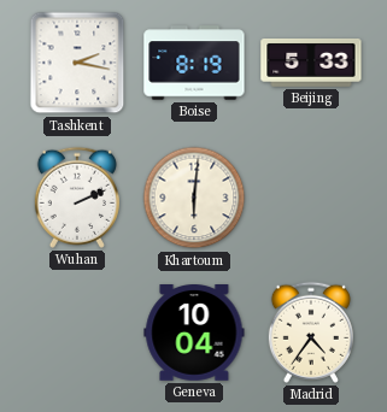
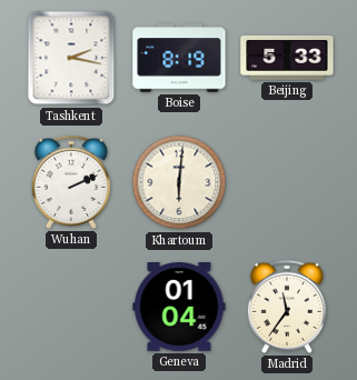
Geneva: 10:04 -> 01:04 (179, 308)
Madrid: 4:36 -> 11:36 (287, 307)
